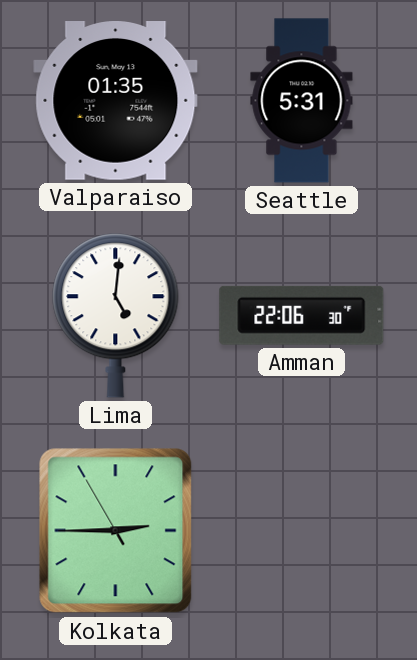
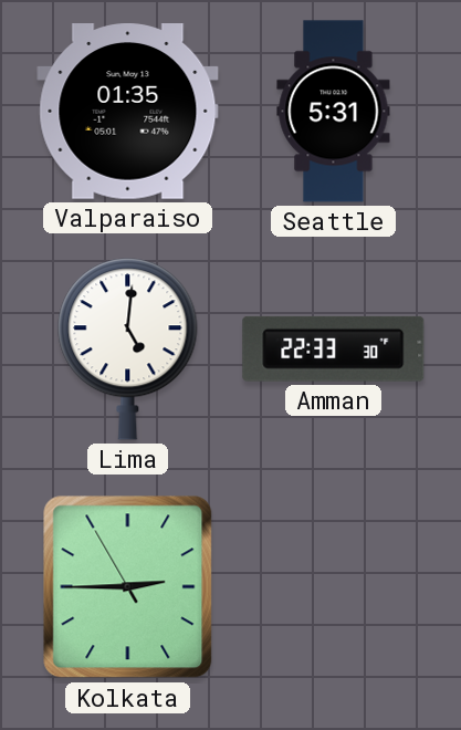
Amman: 22:06 -> 22:33 (334, 348)
